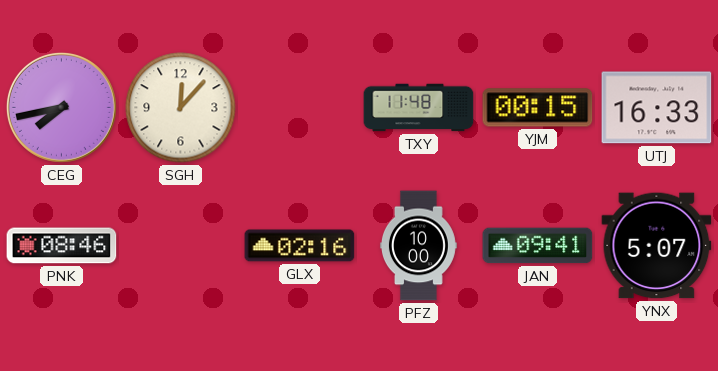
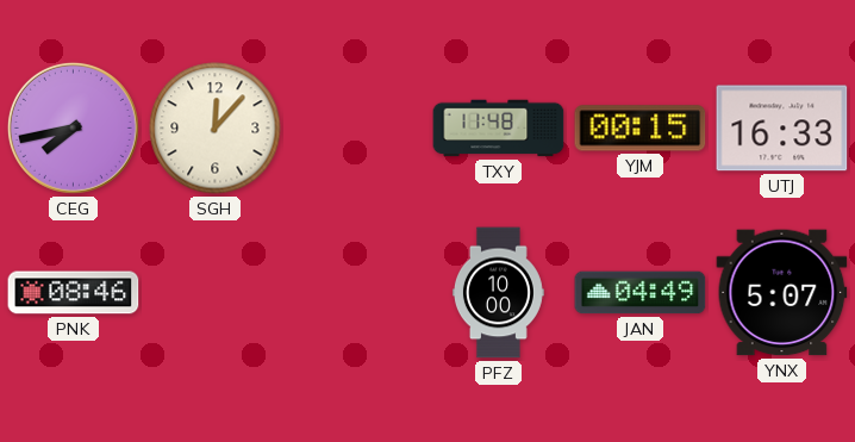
GLX: 02:16 -> none (300, 246)
JAN: 09:41 -> 04:49 (641, 293)
